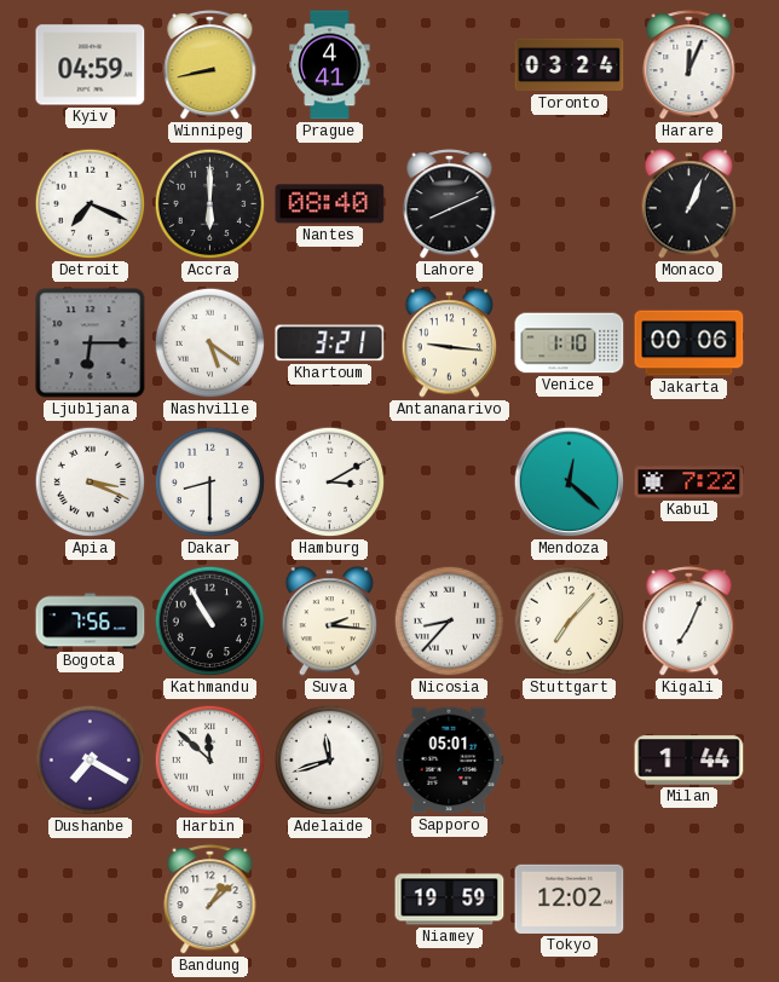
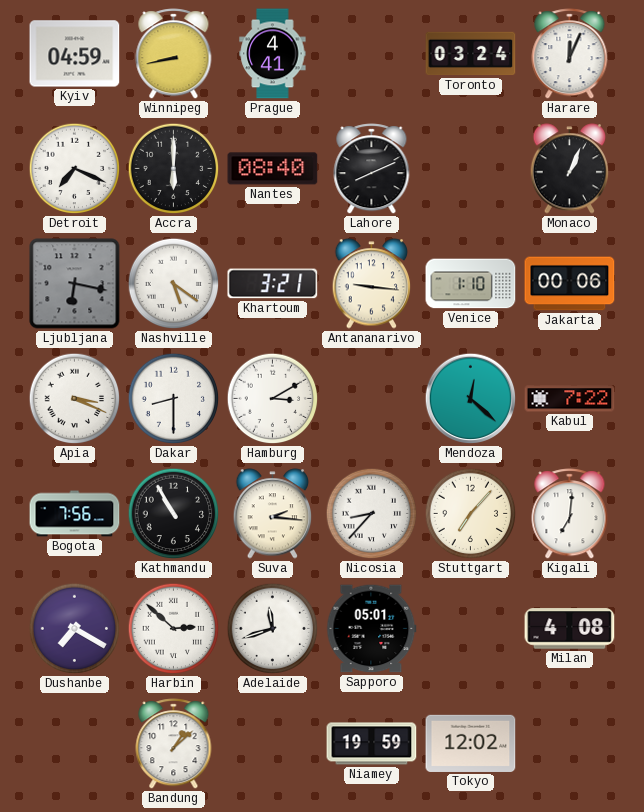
Ljubljana: 6:15 -> 6:17 (75, 284)
Kigali: 7:04 -> 7:01 (570, 514)
Harbin: 11:52 -> 2:52 (174, 629)
Milan: 1:44 -> 4:08 (570, 629)
